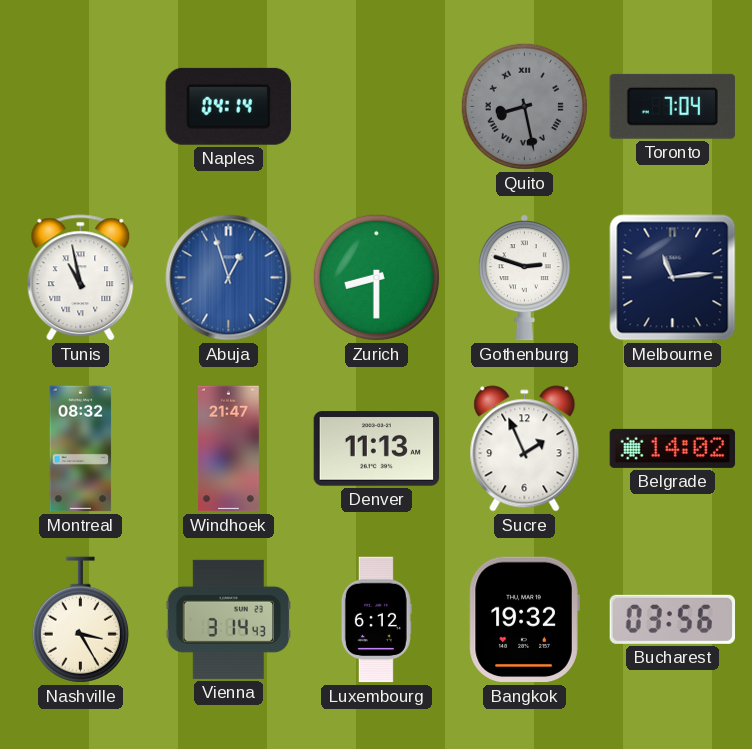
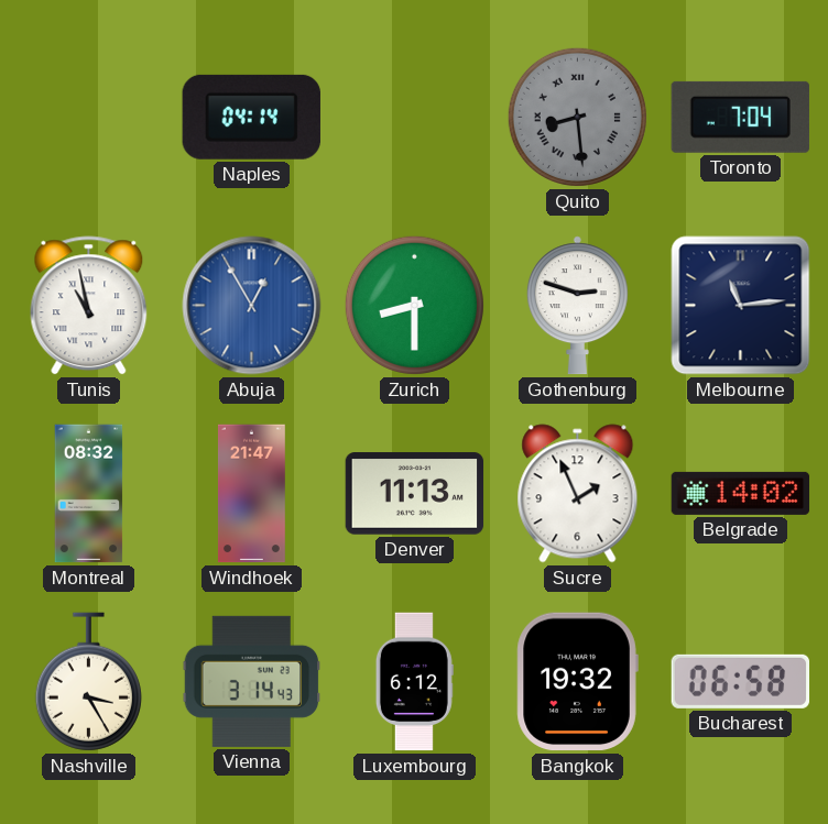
Quito: 8:28 -> 8:29 (577, 117)
Abuja: 12:57 -> 12:55 (252, 306)
Bucharest: 03:56 -> 06:58 (741, 681)
